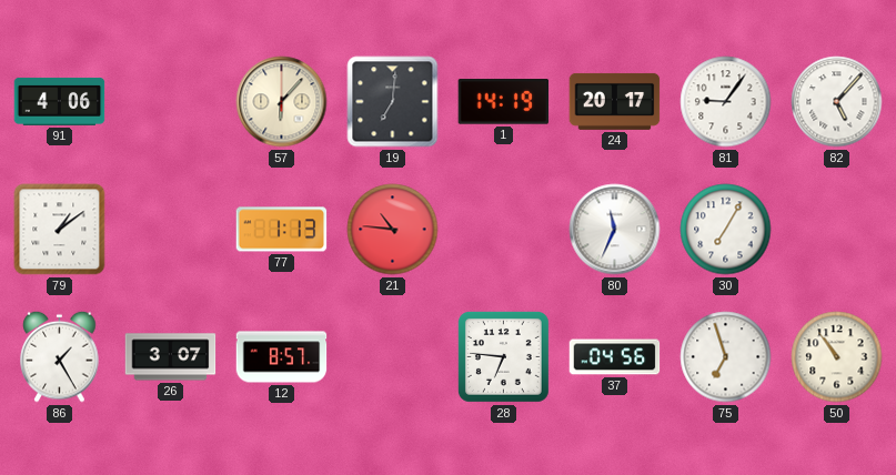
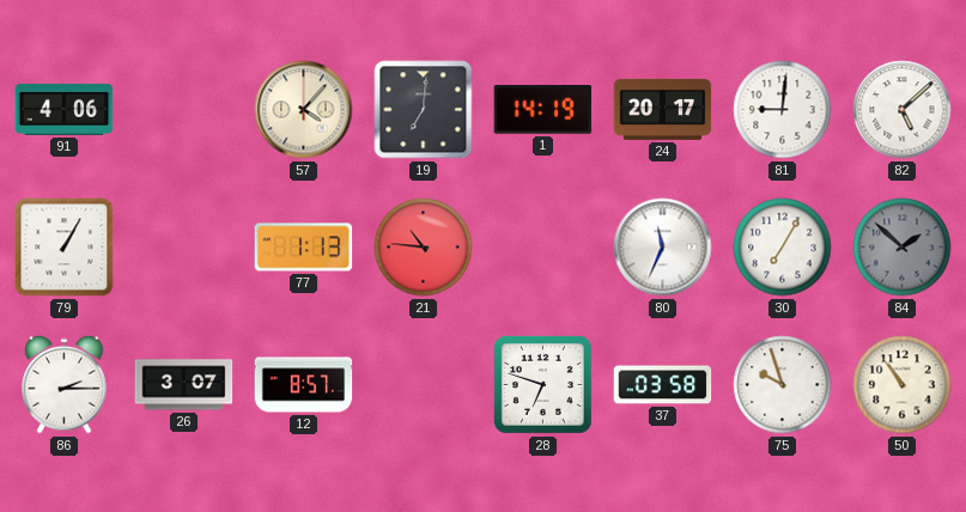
57: 6:07 -> 4:07 (304, 110)
81: 9:06 -> 9:01 (783, 110)
82: 5:07 -> 5:08 (903, 110)
79: 1:09 -> 1:05 (65, 248)
84: none -> 1:52 (903, 248)
86: 1:25 -> 2:15 (65, 384)
28: 6:46 -> 6:48 (542, 384)
37: 04:56 -> 03:58 (663, 385)
75: 6:57 -> 9:57 (783, 385)
